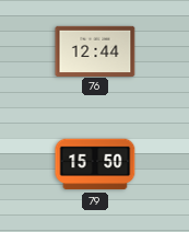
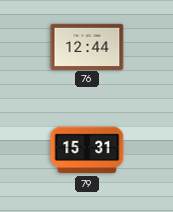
79: 15:50 -> 15:31 (87, 150)
